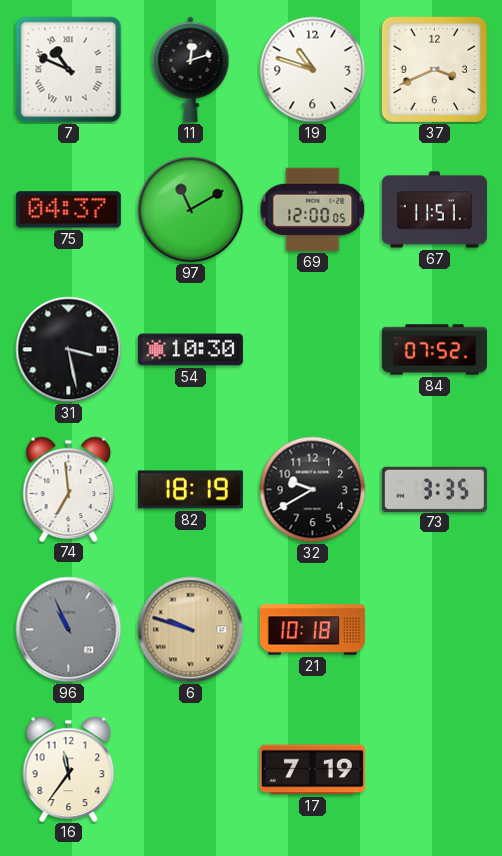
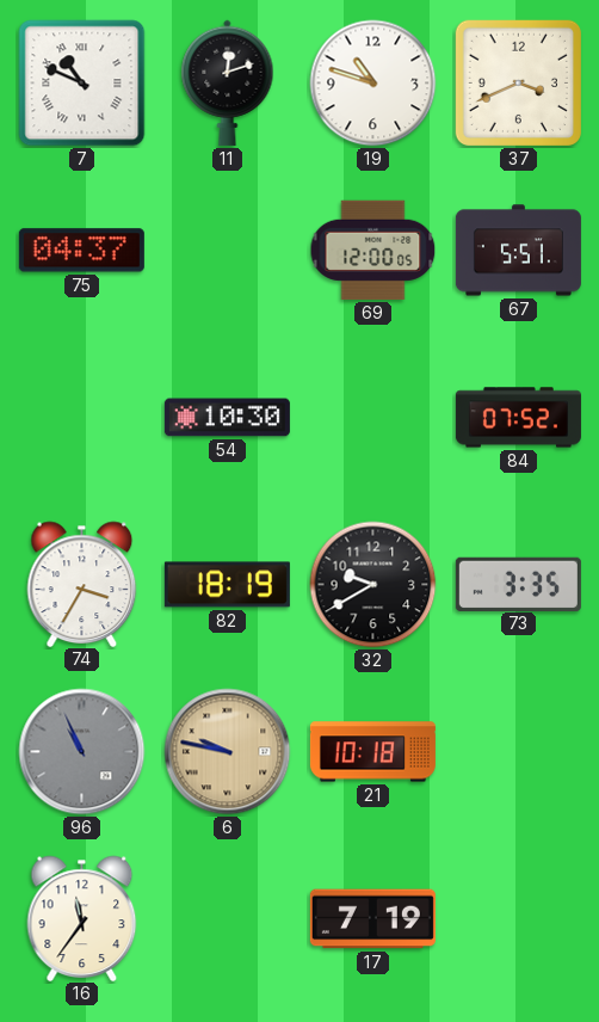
97: 11:10 -> none (191, 210)
67: 11:51 -> 5:51 (518, 251)
31: 3:28 -> none (69, 350)
74: 6:59 -> 3:35 (82, 584)
6: 9:48 -> 9:47 (228, 752)
